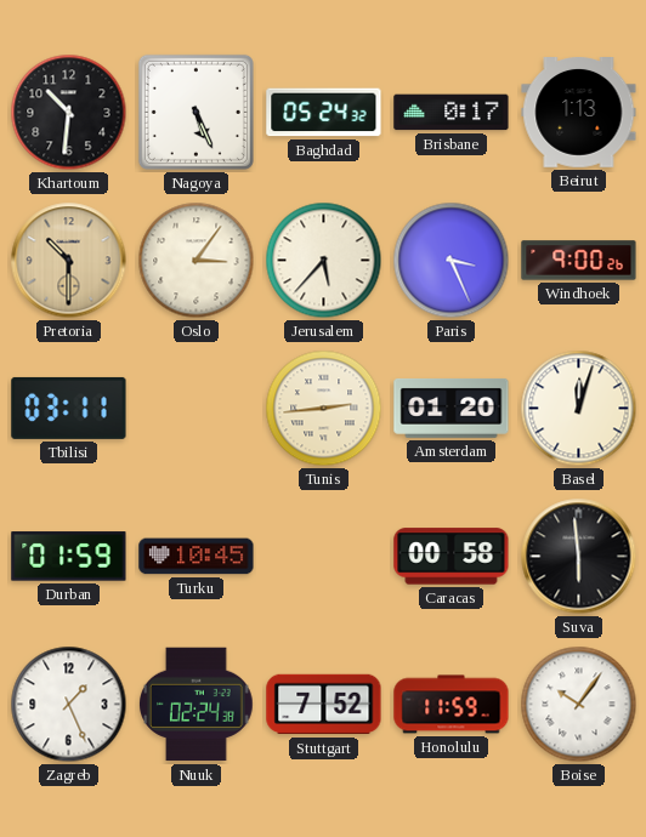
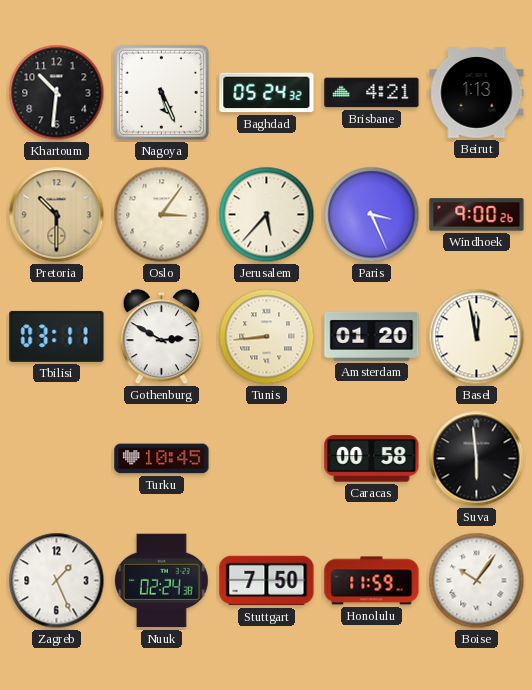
Brisbane: 0:17 -> 4:21 (372, 93)
Gothenburg: none -> 2:50 (162, 337)
Tunis: 2:44 -> 8:44 (267, 337)
Basel: 12:03 -> 11:58 (477, 337)
Durban: 01:59 -> none (69, 557)
Stuttgart: 7:52 -> 7:50 (267, 581)
